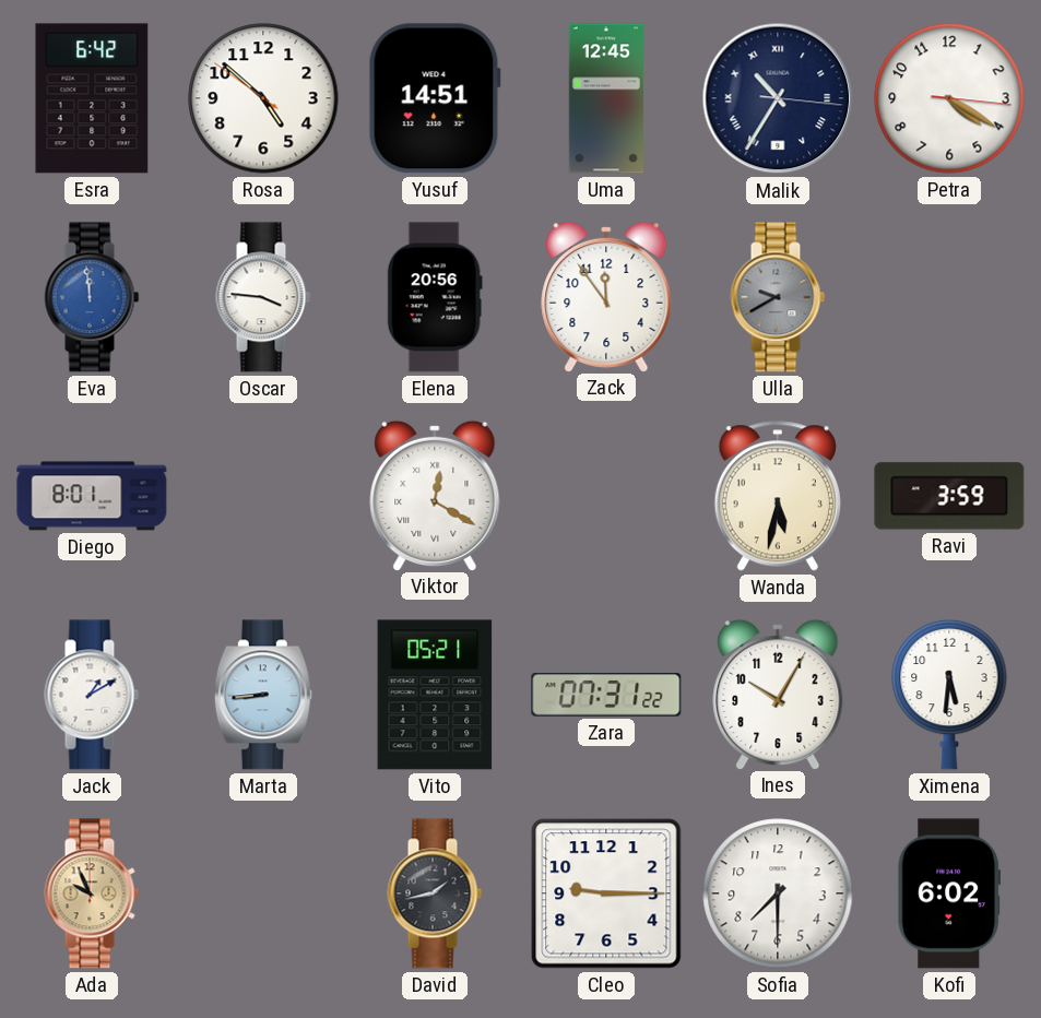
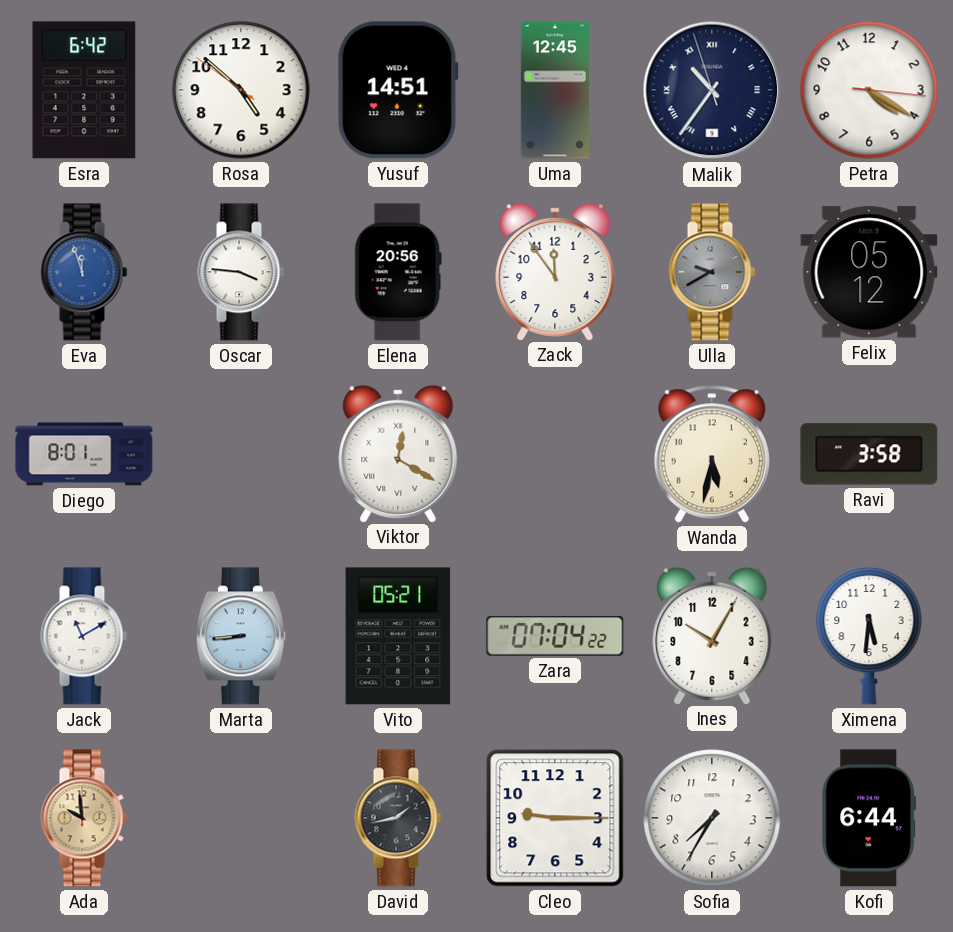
Malik: 10:35:16 -> 10:35:57 (712, 90)
Eva: 11:59 -> 11:57 (84, 272)
Felix: none -> 05:12 (869, 272)
Ravi: 3:59 -> 3:58 (869, 454)
Jack: 1:10 -> 11:10 (84, 636)
Zara: 07:31 -> 07:04 (555, 637)
Ada: 9:56 -> 9:59 (84, 818)
Sofia: 7:30 -> 7:35 (712, 818)
Kofi: 6:02 -> 6:44 (869, 818)
